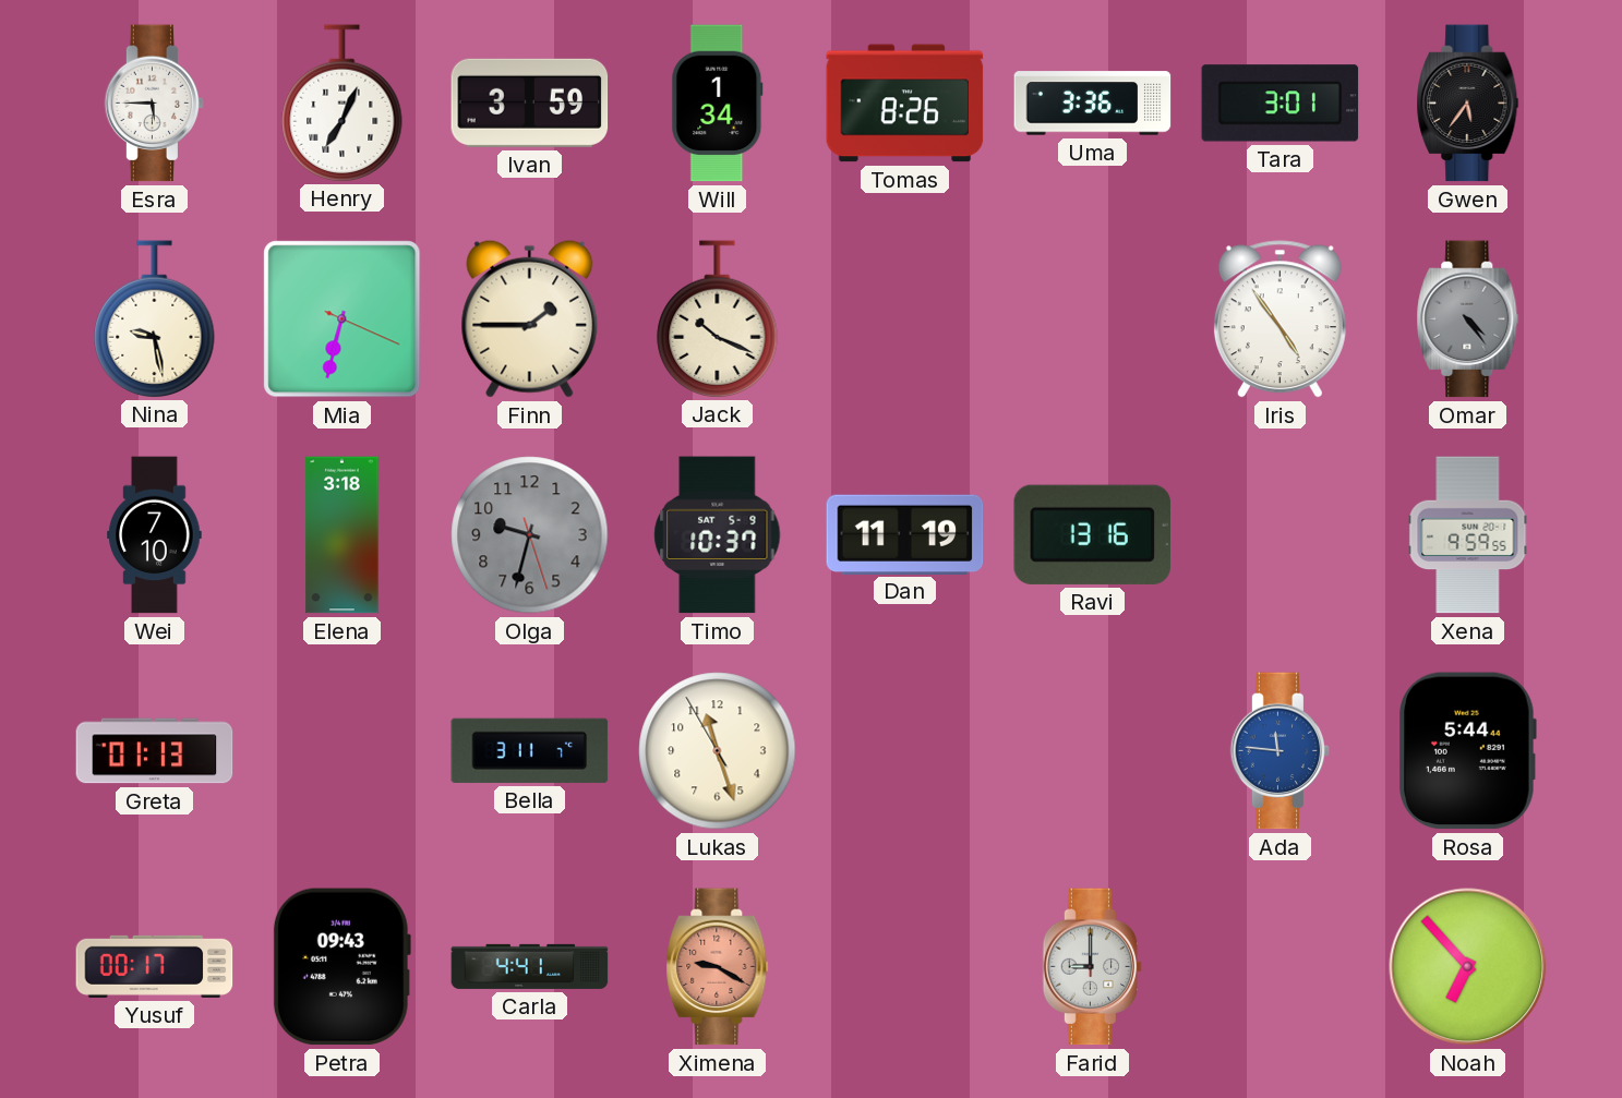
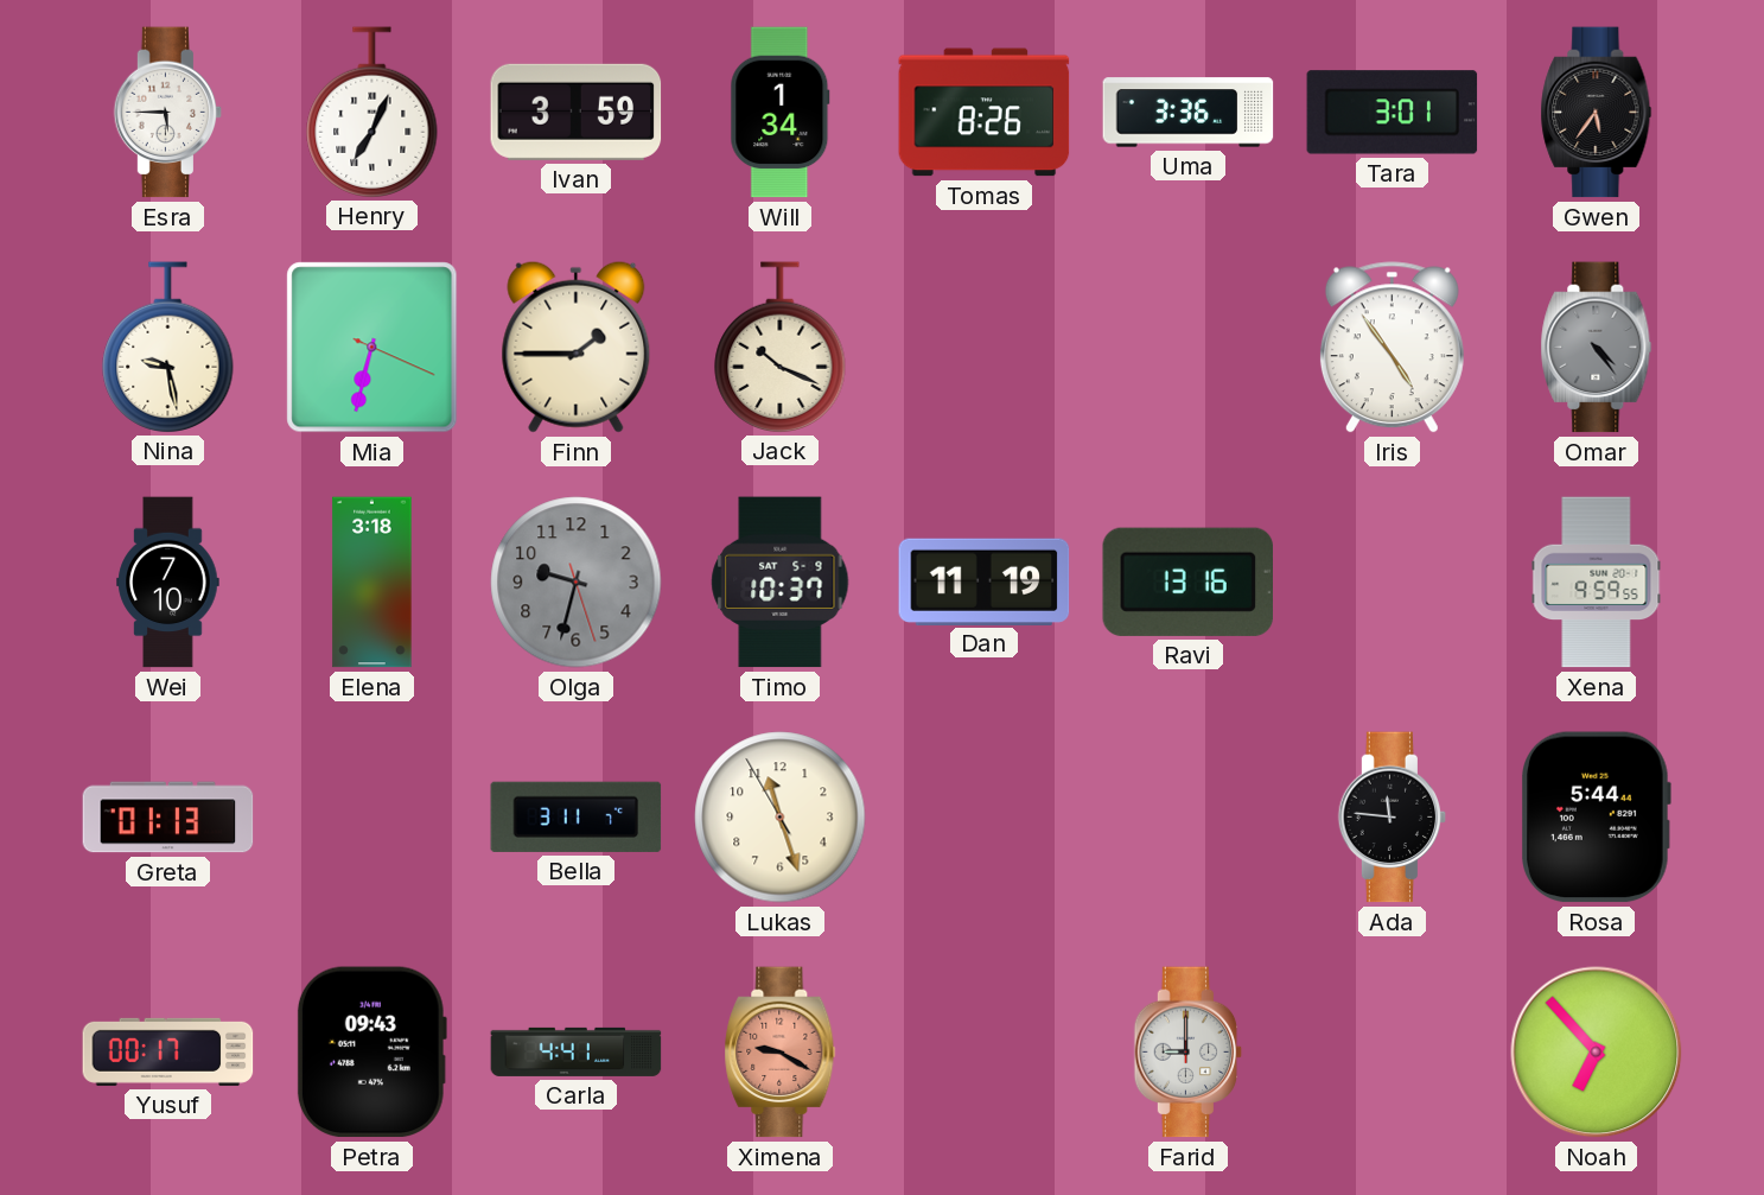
Ada dial: blue -> black (1393, 818)
